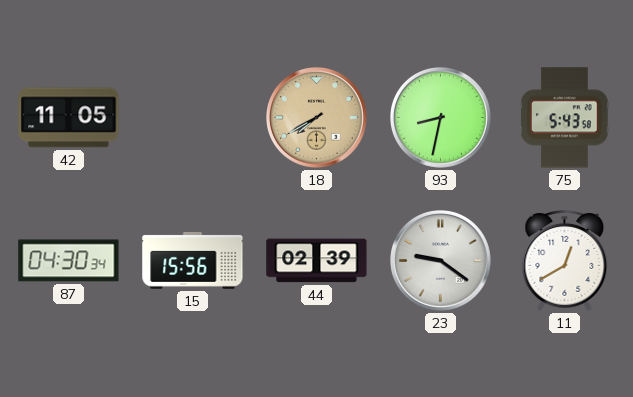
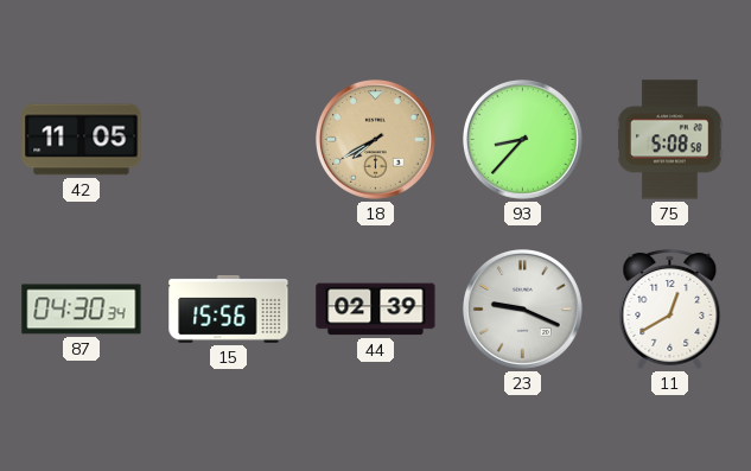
93: 8:32 -> 8:37 (523, 140)
75: 5:43 -> 5:08 (670, 140)
23: 9:21 -> 9:19 (523, 310)
